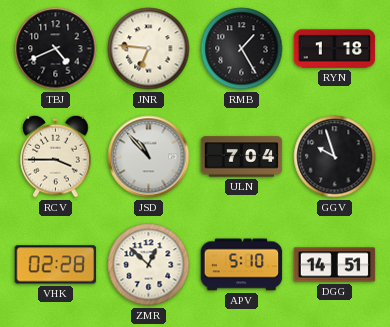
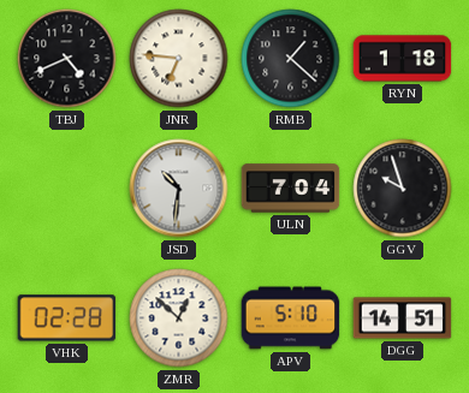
RMB: 1:25 -> 1:22 (291, 59)
RCV: 3:45 -> none (56, 156)
JSD: 10:53 -> 10:31 (179, 189)
